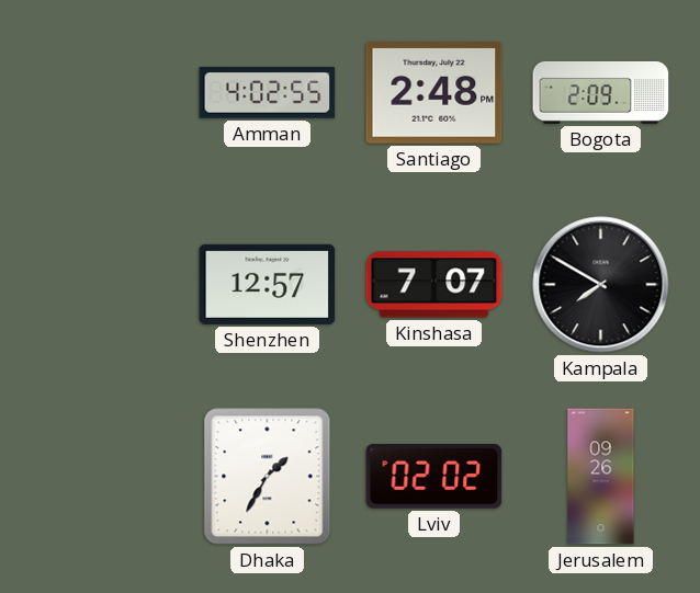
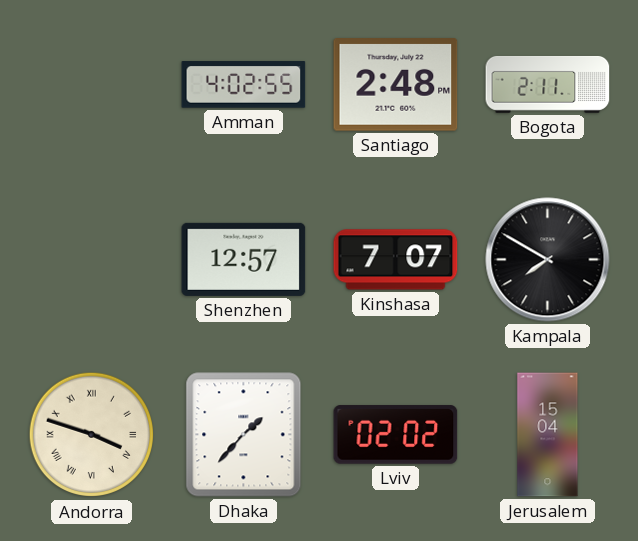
Bogota: 2:09 -> 2:11 (548, 84)
Andorra: none -> 3:48 (92, 435)
Dhaka: 1:35 -> 1:37 (244, 435)
Jerusalem: 09:26 -> 15:04 (548, 435)
